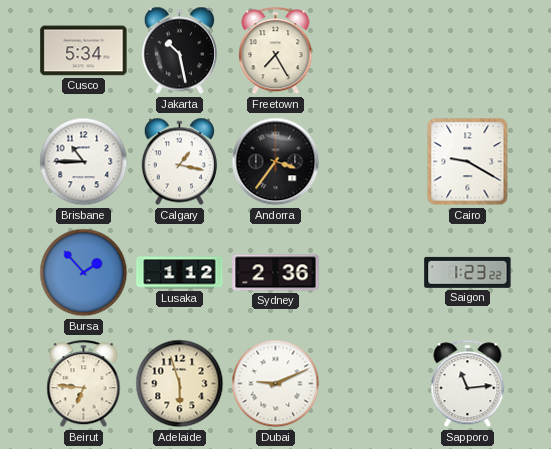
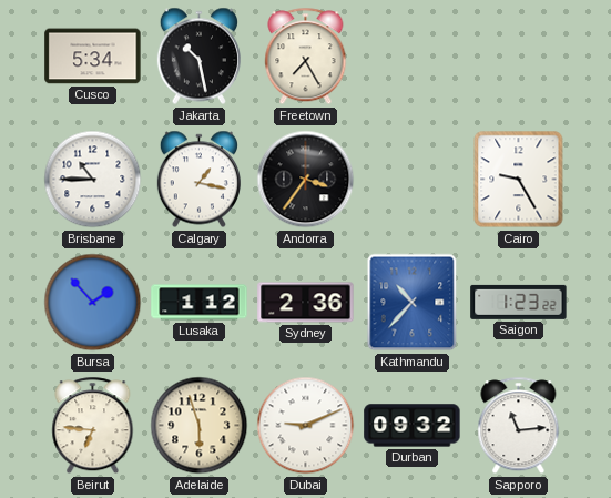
Cairo: 9:20 -> 9:25 (519, 180)
Kathmandu: none -> 10:37 (413, 303)
Durban: none -> 09:32 (413, 426)
